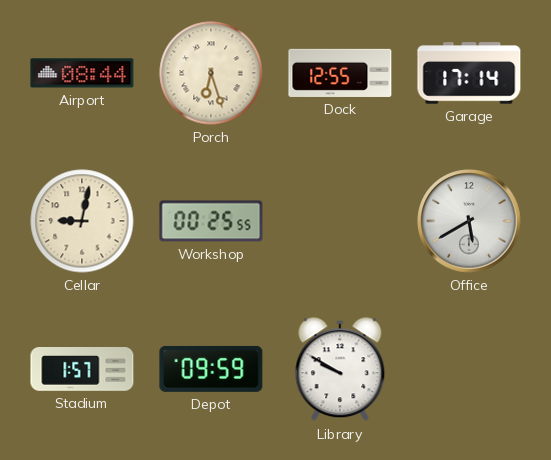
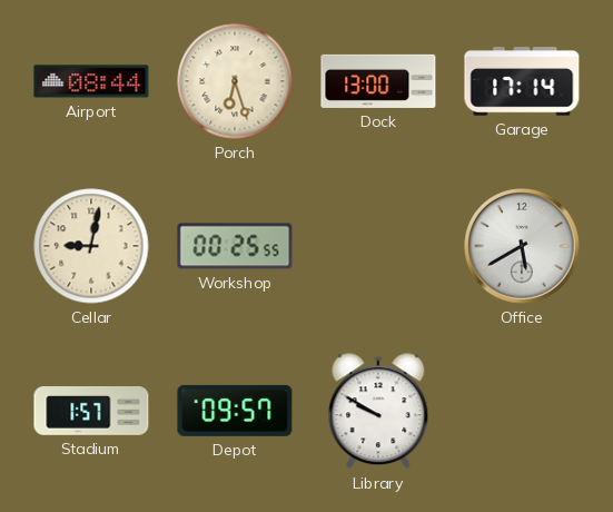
Dock: 12:55 -> 13:00 (378, 81)
Depot: 09:59 -> 09:57 (235, 411)
